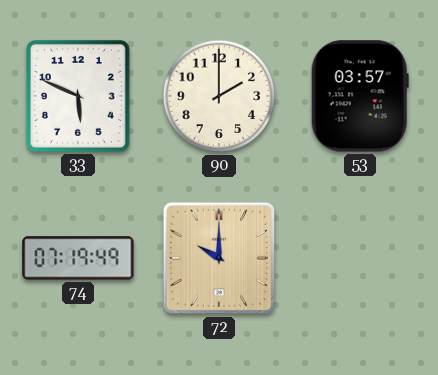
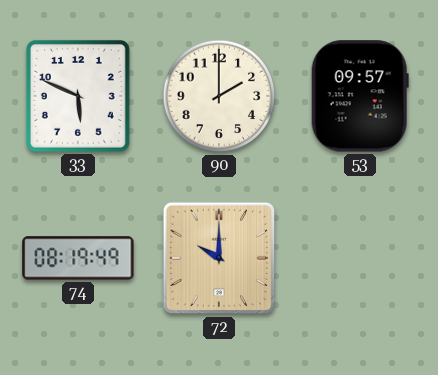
53: 03:57 -> 09:57 (360, 96)
74: 07:19 -> 08:19 (78, 258)
